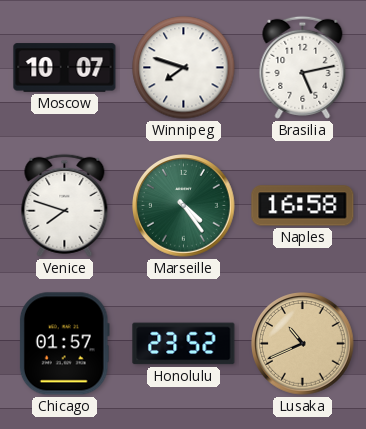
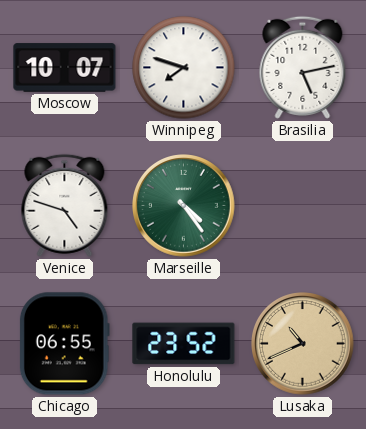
Venice: 7:48 -> 4:48 (65, 205)
Naples: 16:58 -> none (303, 206)
Chicago: 01:57 -> 06:55 (64, 344)
